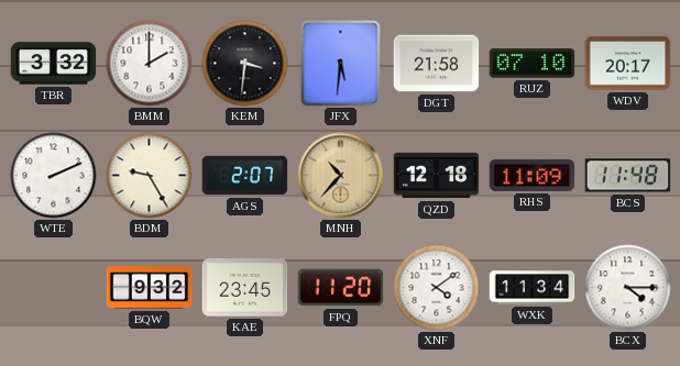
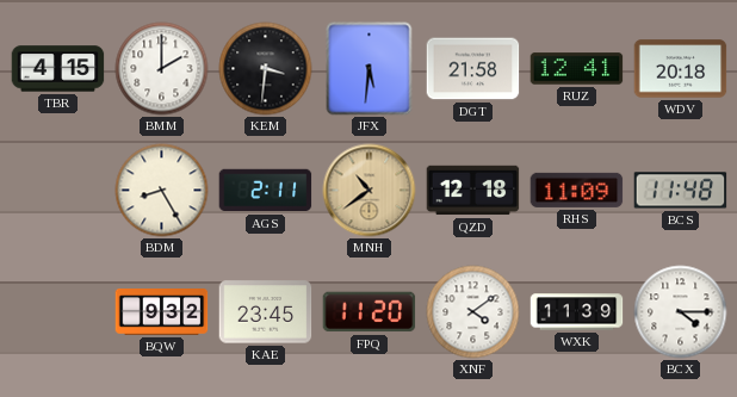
TBR: 3:32 -> 4:15 (58, 69)
RUZ: 07:10 -> 12:41 (577, 69)
WDV: 20:17 -> 20:18 (681, 69)
WTE: 2:11 -> none (54, 176)
BDM: 9:25 -> 8:25 (162, 191)
AGS: 2:07 -> 2:11 (266, 191)
MNH: 10:37 -> 10:39 (370, 191)
WXK: 11:34 -> 11:39 (577, 312)
